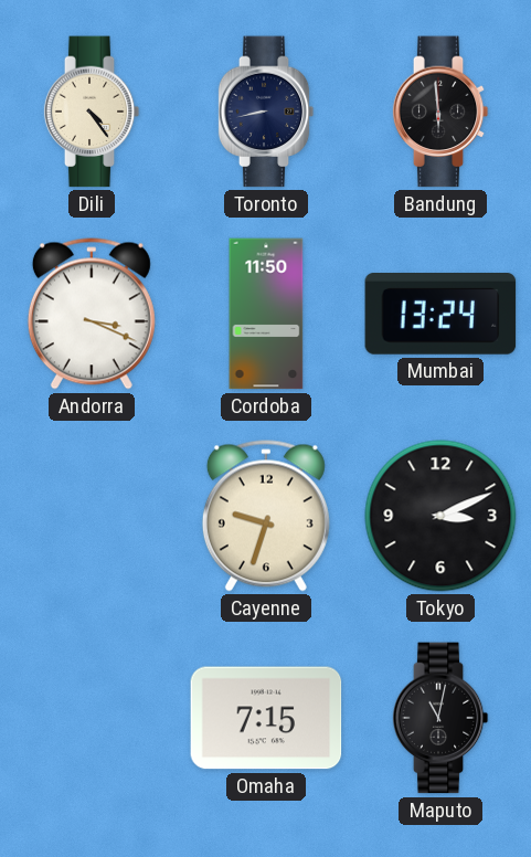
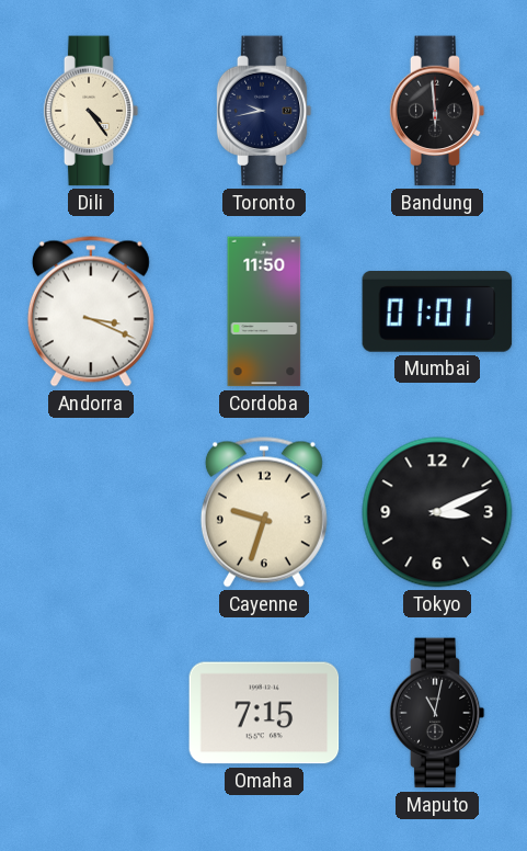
Toronto: 8:43 -> 9:43 (264, 111)
Mumbai: 13:24 -> 01:01 (437, 313)
